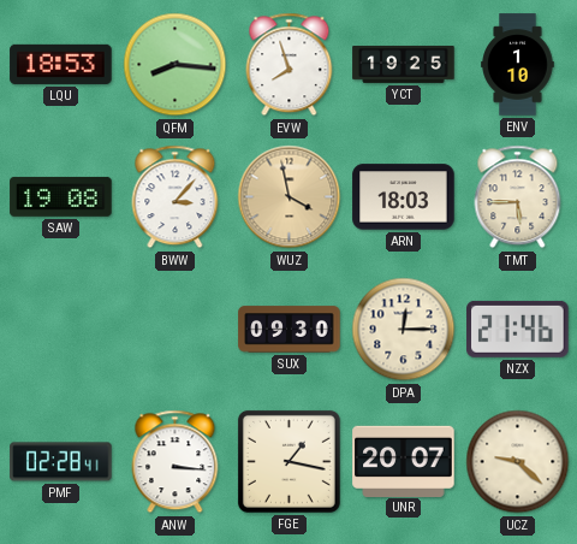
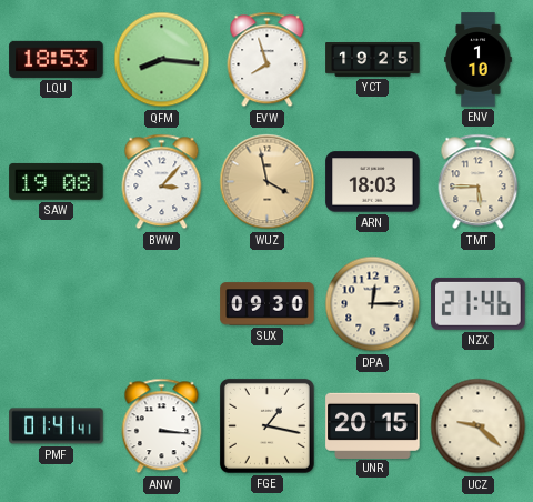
PMF: 02:28 -> 01:41 (57, 426)
UNR: 20:07 -> 20:15 (373, 425)
